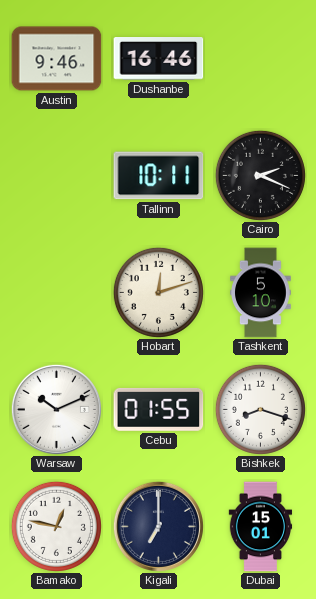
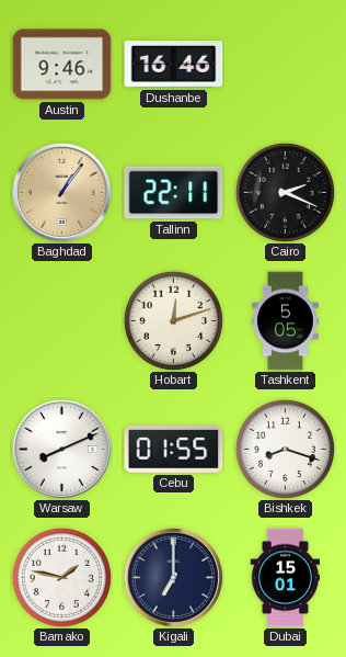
Baghdad: none -> 1:06 (61, 192)
Tallinn: 10:11 -> 22:11 (174, 193)
Tashkent: 5:10 -> 5:05 (286, 321)
Warsaw: 10:11 -> 8:11 (61, 449)
Bamako: 12:47 -> 1:47 (61, 577)
